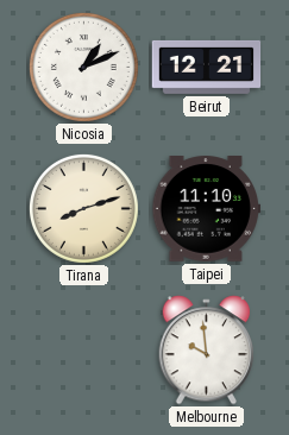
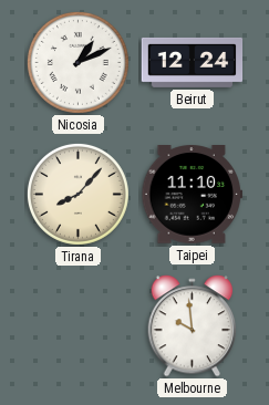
Beirut: 12:21 -> 12:24 (193, 62)
Tirana: 8:12 -> 8:07 (77, 194)
